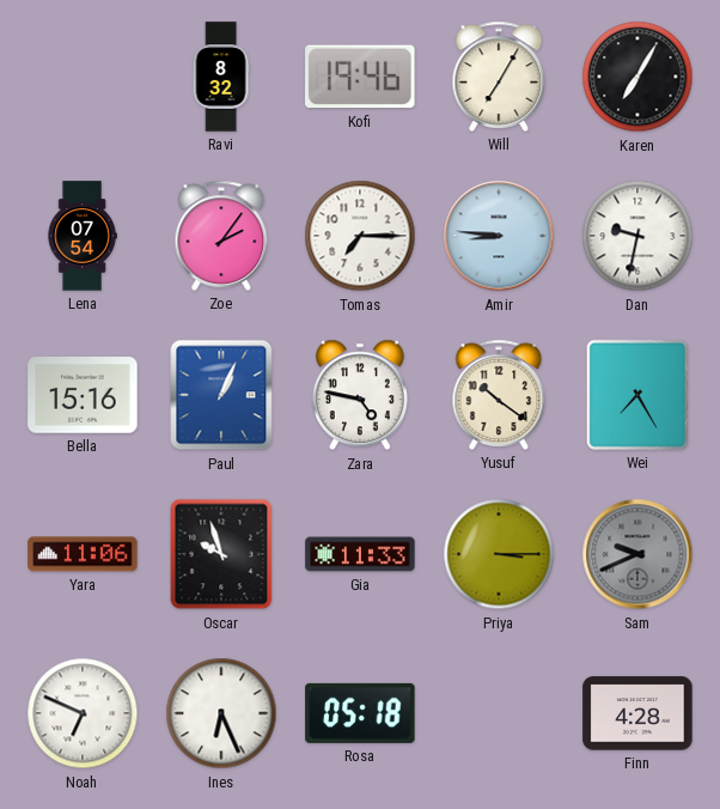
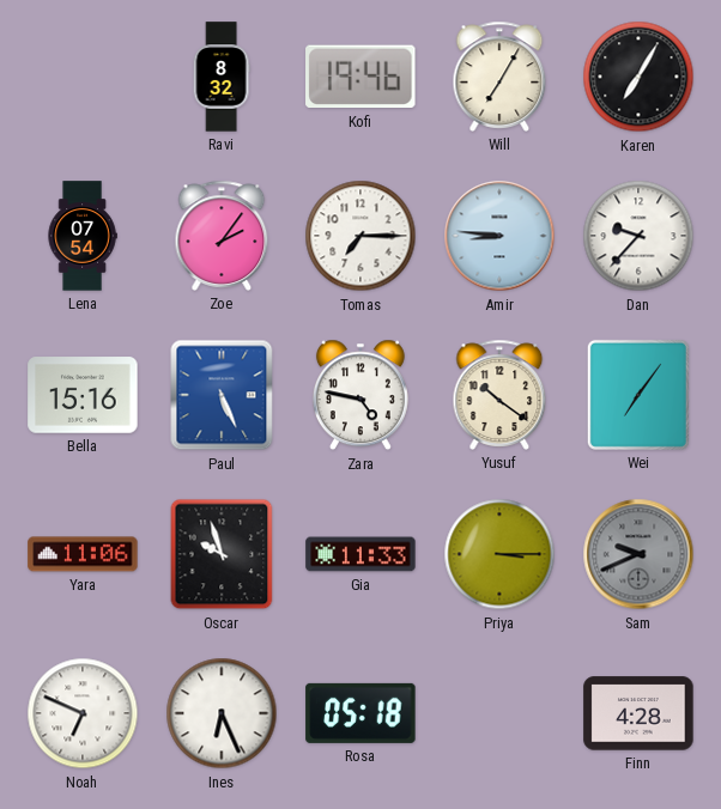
Dan: 9:32 -> 9:37 (638, 236)
Paul: 1:04 -> 5:26 (222, 395)
Wei: 7:25 -> 7:06 (638, 395)
